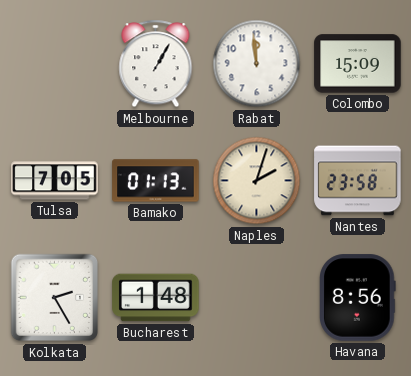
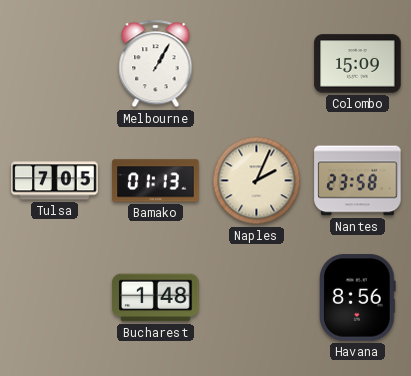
Rabat: 11:59 -> none (257, 64)
Naples: 2:03 -> 2:04 (257, 181)
Kolkata: 2:25 -> none (55, 298)
